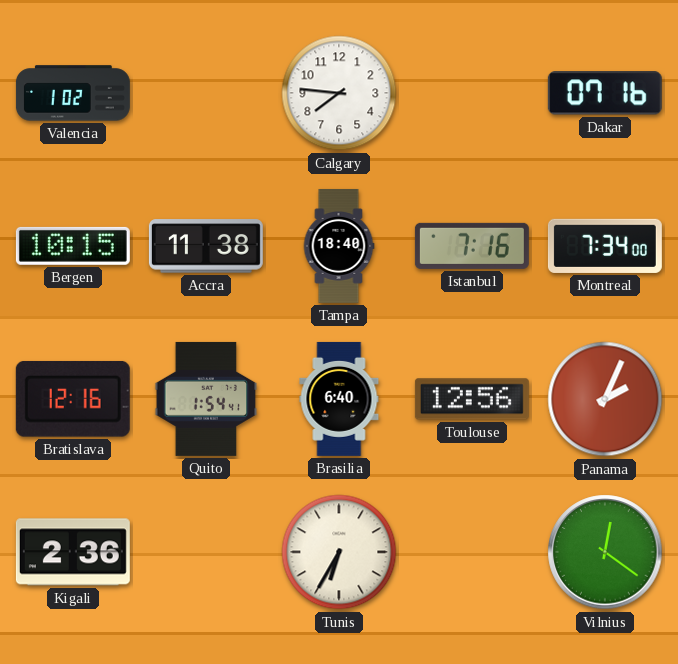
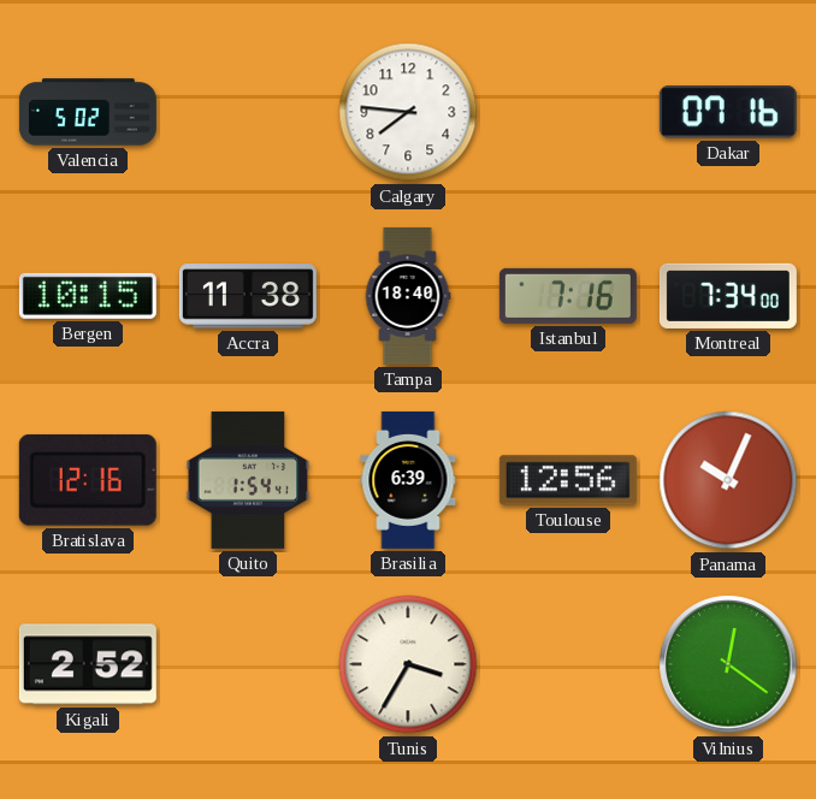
Valencia: 1:02 -> 5:02 (88, 112)
Brasilia: 6:40 -> 6:39 (408, 480)
Panama: 2:04 -> 10:04 (728, 480)
Kigali: 2:36 -> 2:52 (88, 664)
Tunis: 6:35 -> 3:35 (408, 664)
